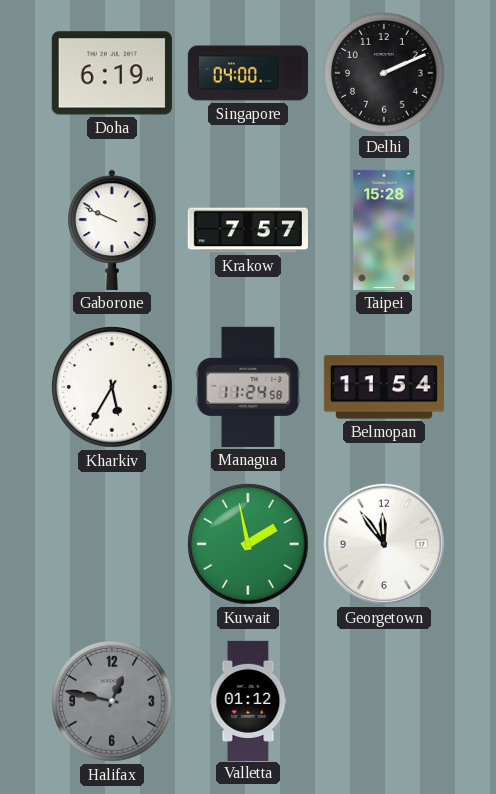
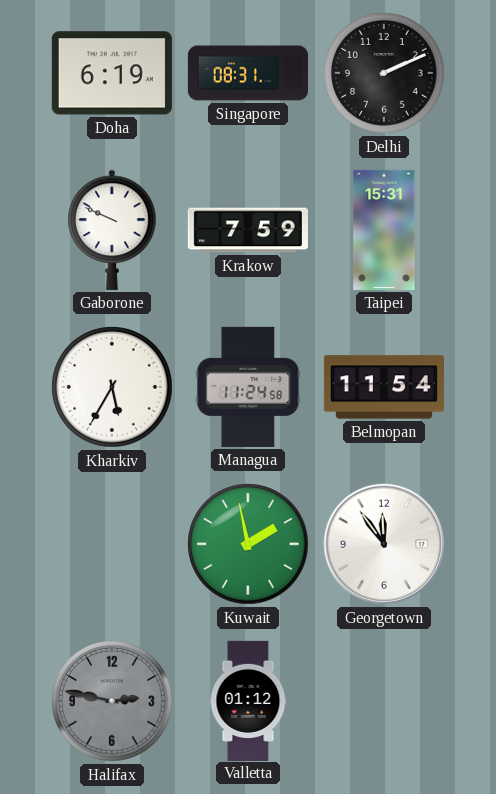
Singapore: 04:00 -> 08:31 (247, 73)
Krakow: 7:57 -> 7:59 (248, 230)
Taipei: 15:28 -> 15:31 (384, 230)
Halifax: 12:47 -> 2:47 (112, 701)
